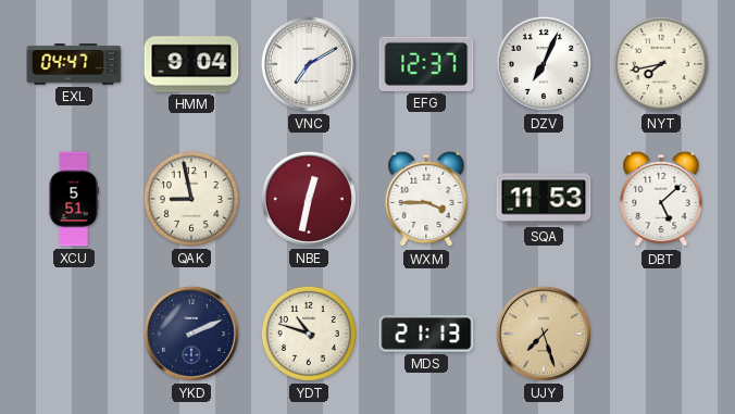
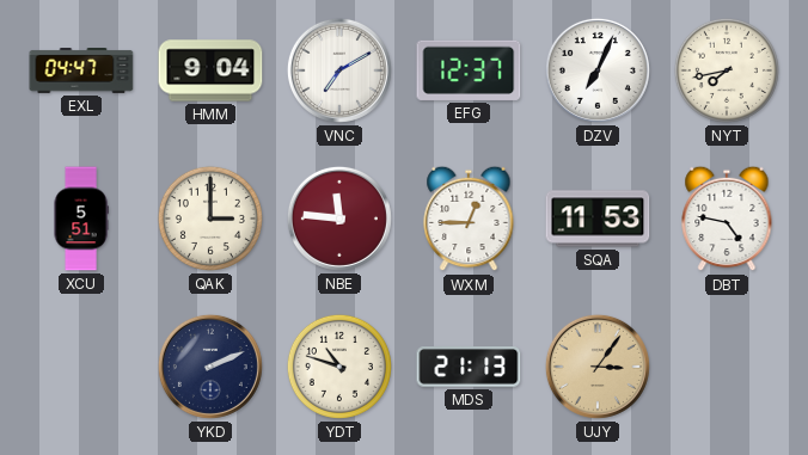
QAK: 8:58 -> 3:00 (210, 219)
NBE: 12:32 -> 11:46 (339, 219)
WXM: 3:45 -> 12:45 (469, 219)
DBT: 5:08 -> 4:47 (727, 219)
UJY: 7:27 -> 3:06 (598, 367)
